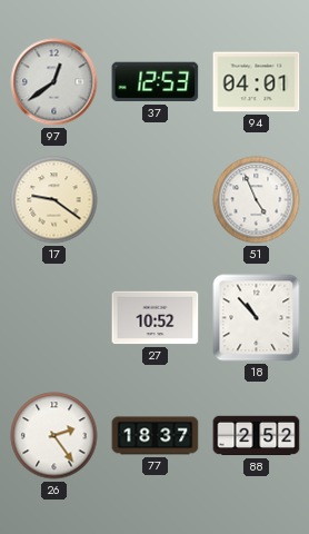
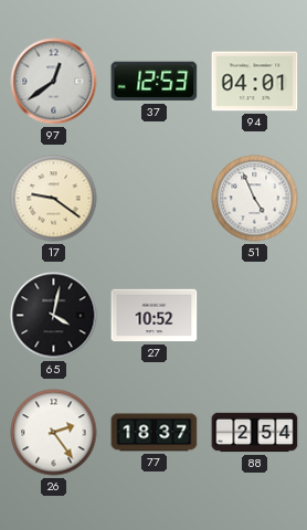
65: none -> 4:02 (54, 316)
18: 10:53 -> none (257, 318)
88: 2:52 -> 2:54 (255, 433)
